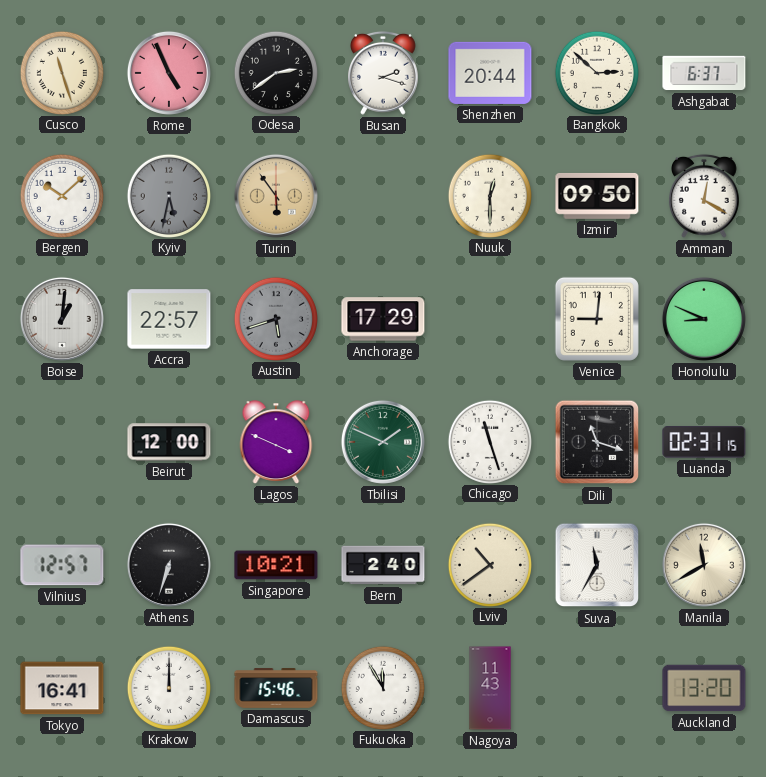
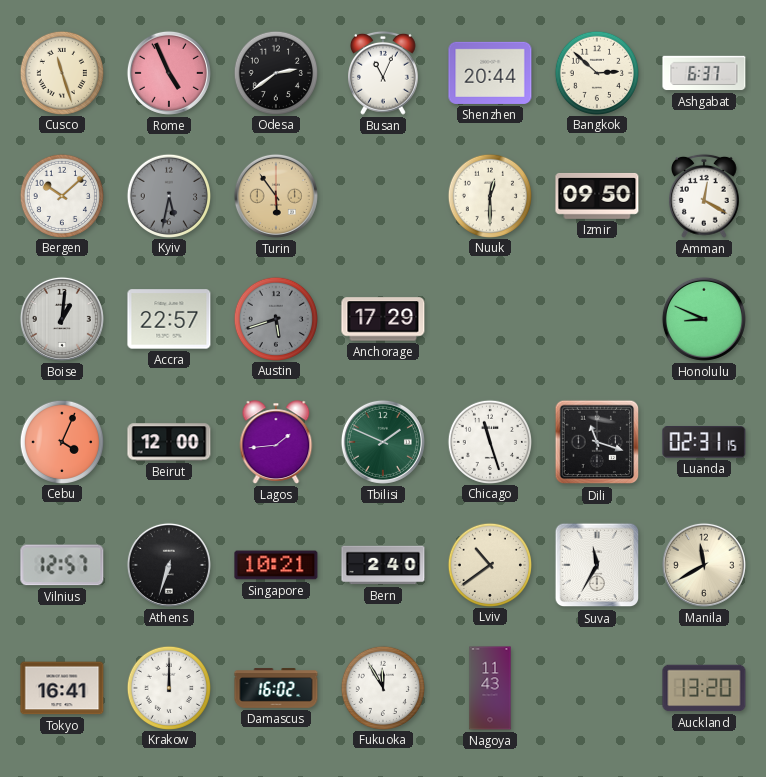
Busan: 2:18 -> 11:04 (384, 73)
Venice: 9:01 -> none (597, 319)
Cebu: none -> 4:04 (61, 441)
Lagos: 3:49 -> 1:44 (276, 442)
Damascus: 15:46 -> 16:02 (276, 688)
